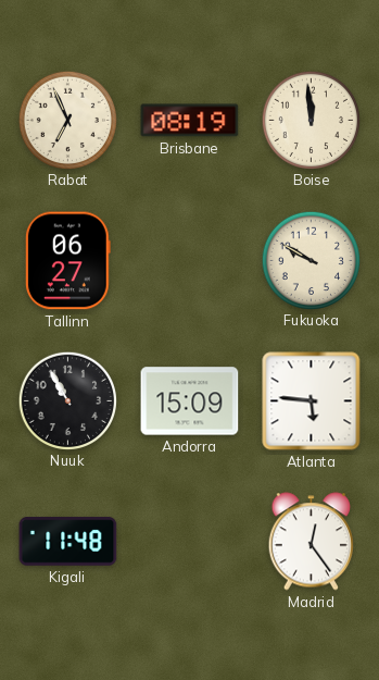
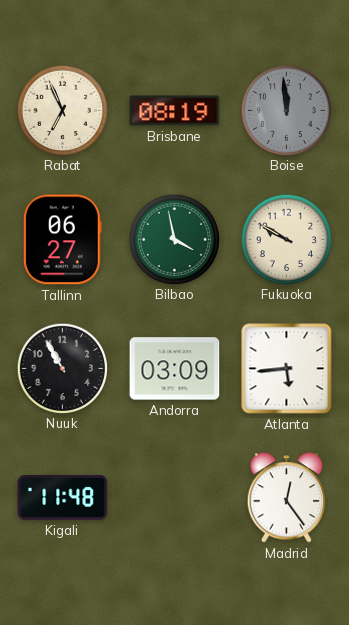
Boise dial: cream -> grey (286, 110)
Bilbao: none -> 3:58 (174, 239)
Andorra: 15:09 -> 03:09 (175, 369)
Atlanta: 5:46 -> 5:44 (287, 369)
